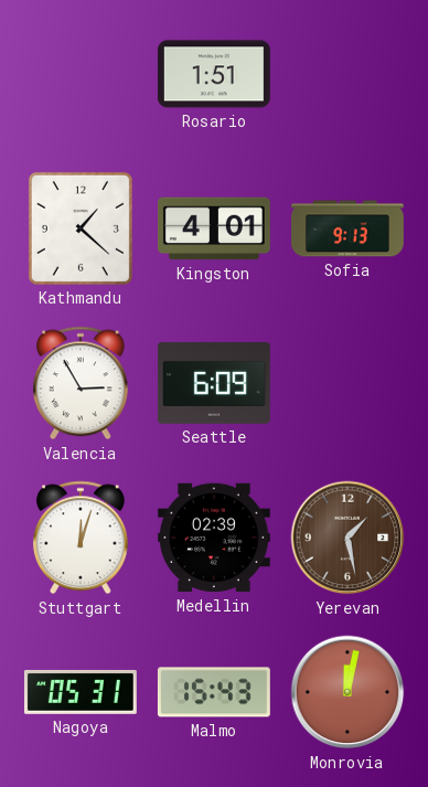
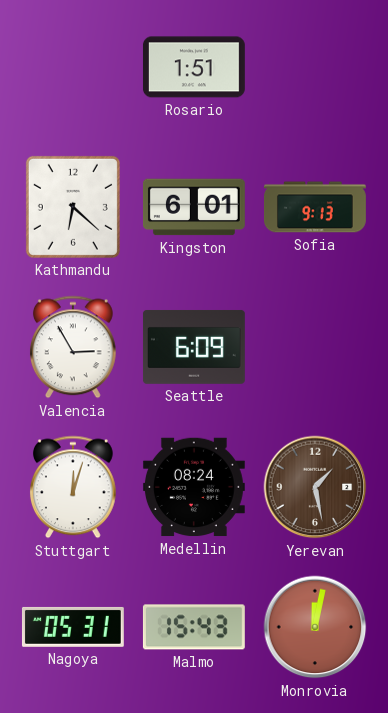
Kathmandu: 1:22 -> 6:22 (73, 207)
Kingston: 4:01 -> 6:01 (194, 207)
Medellin: 02:39 -> 08:24 (194, 487)
